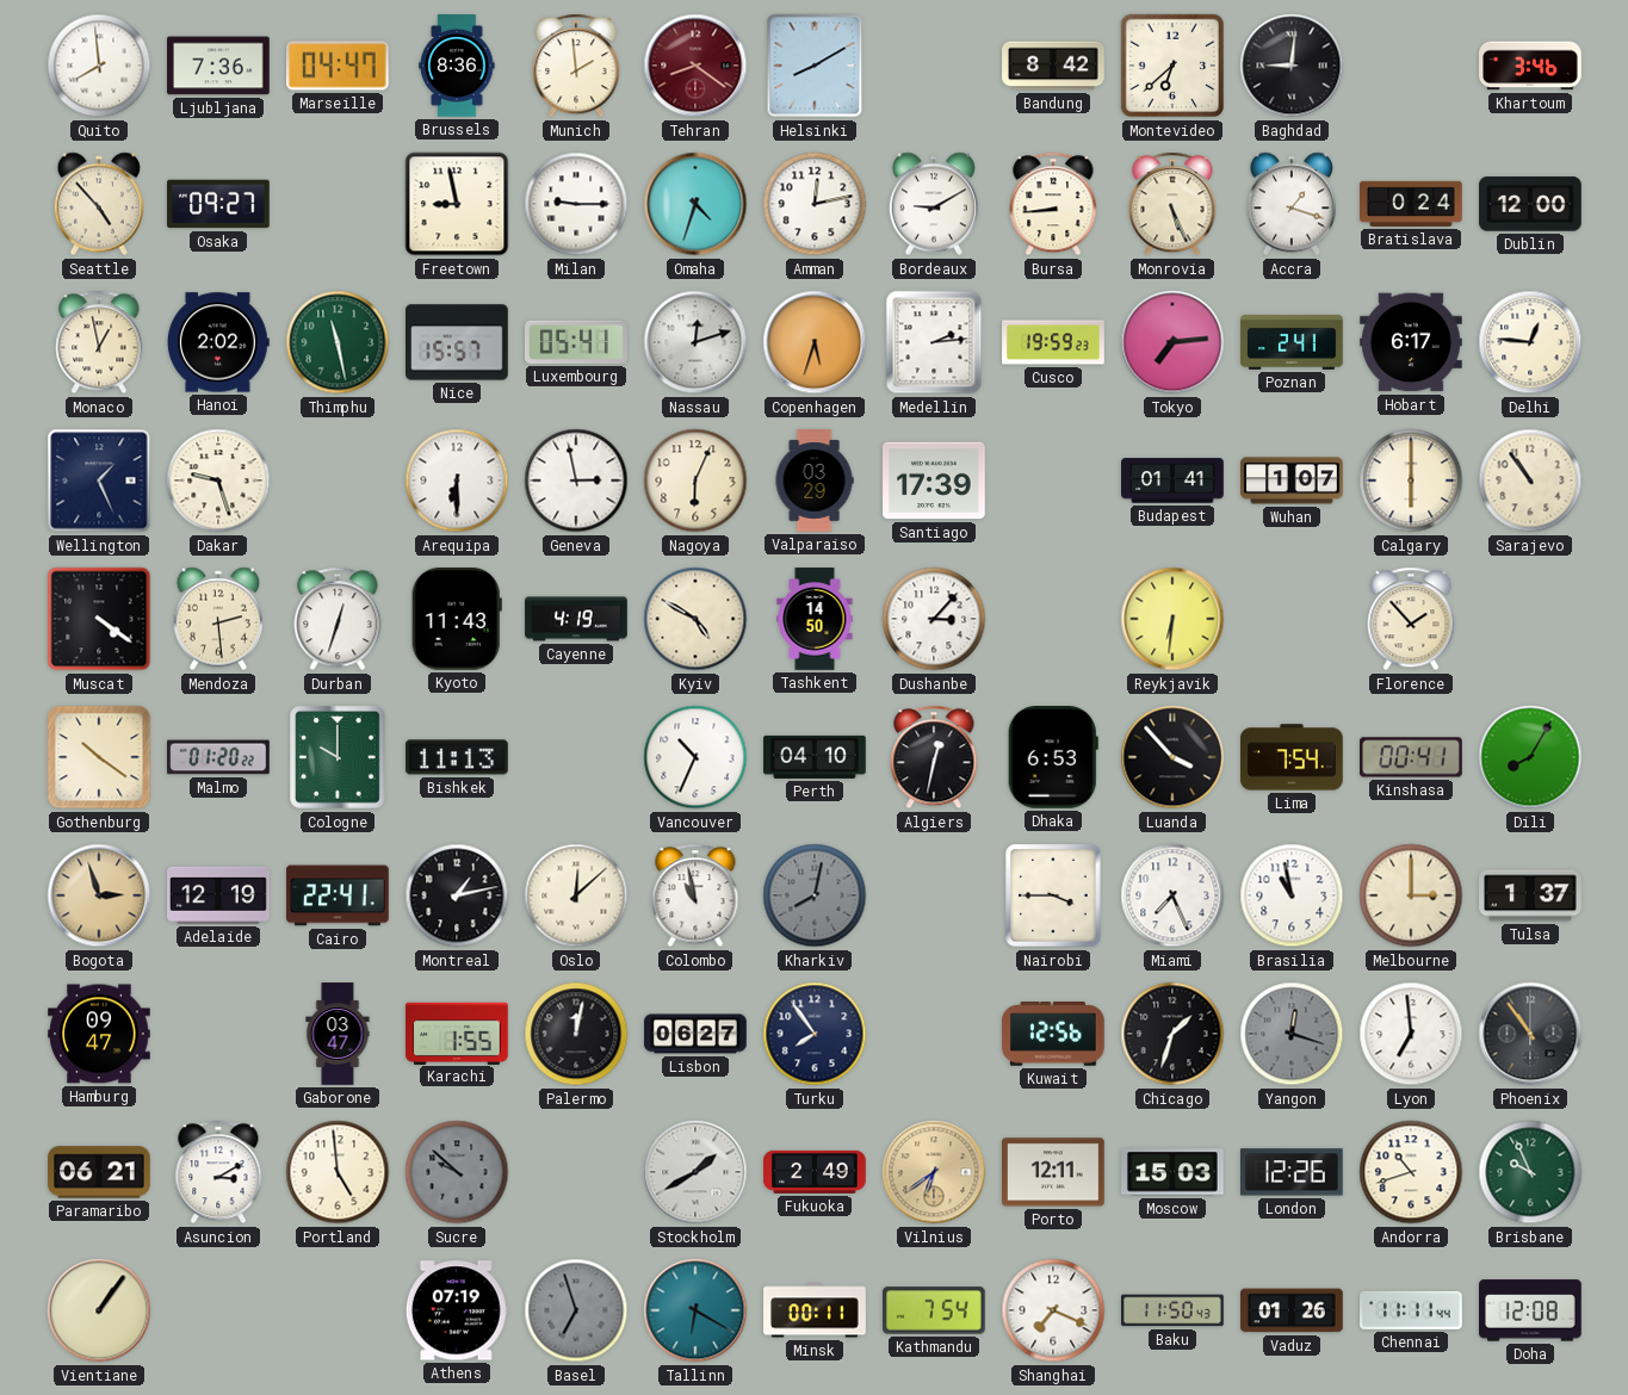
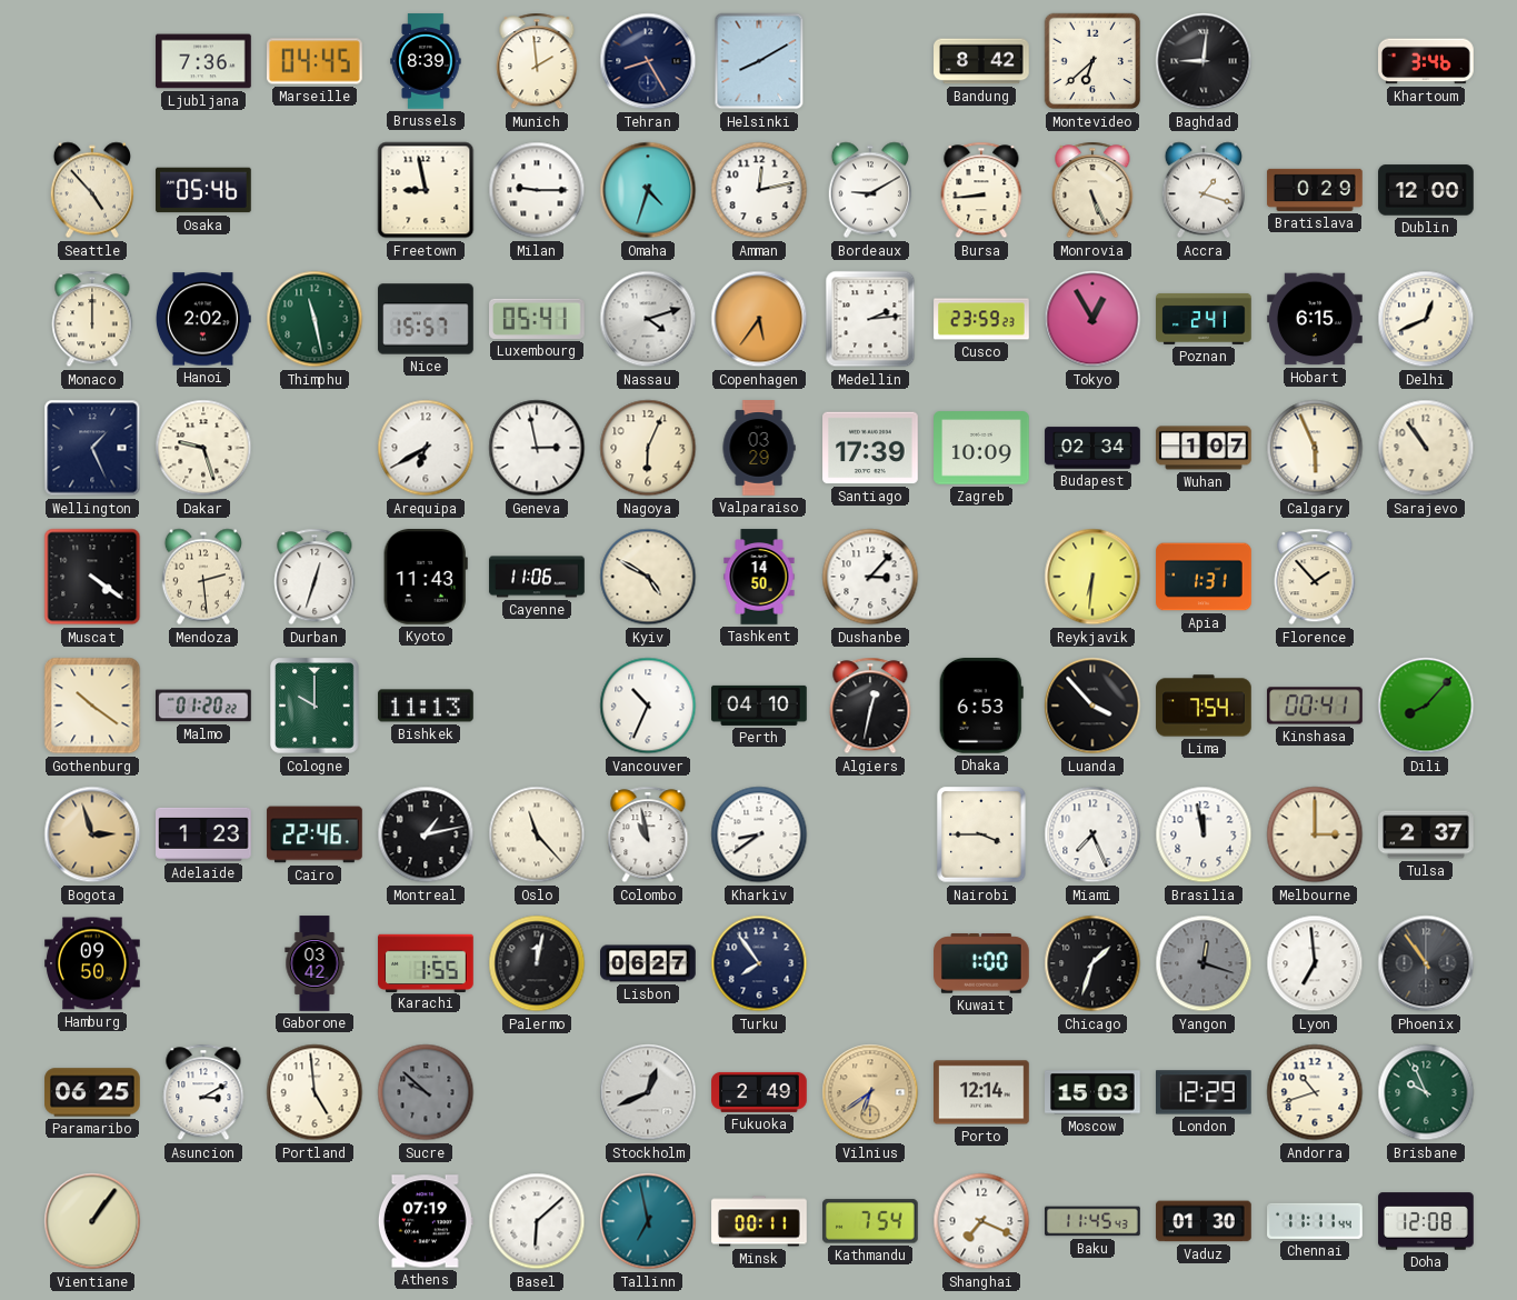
Quito: 7:59 -> none (99, 66)
Marseille: 04:47 -> 04:45 (316, 61)
Brussels: 8:36 -> 8:39 (426, 61)
Tehran: 8:21 -> 8:25 (648, 61)
Tehran dial: burgundy -> navy (648, 61)
Osaka: 09:27 -> 05:46 (203, 190)
Bratislava: 0:24 -> 0:29 (1315, 190)
Monaco: 12:58 -> 12:00 (92, 319)
Nassau: 12:12 -> 4:12 (648, 319)
Copenhagen: 5:33 -> 5:36 (759, 319)
Cusco: 19:59 -> 23:59 (981, 319)
Tokyo: 7:14 -> 12:55 (1092, 319)
Hobart: 6:17 -> 6:15 (1315, 319)
Delhi: 12:46 -> 12:41 (1426, 319)
Arequipa: 6:30 -> 6:40 (426, 448)
Zagreb: none -> 10:09 (981, 448)
Budapest: 01:41 -> 02:34 (1092, 448)
Calgary: 6:00 -> 5:56 (1315, 448)
Cayenne: 4:19 -> 11:06 (537, 577)
Apia: none -> 1:31 (1204, 577)
Dili: 8:05 -> 8:07 (1426, 706)
Adelaide: 12:19 -> 1:23 (203, 834)
Cairo: 22:41 -> 22:46 (315, 834)
Oslo: 12:08 -> 11:23 (537, 834)
Kharkiv: 8:02 -> 8:39 (759, 834)
Kharkiv dial: grey -> white (759, 834)
Brasilia: 10:58 -> 11:58 (1204, 834)
Tulsa: 1:37 -> 2:37 (1426, 834)
Hamburg: 09:47 -> 09:50 (92, 963)
Gaborone: 03:47 -> 03:42 (315, 963)
Kuwait: 12:56 -> 1:00 (981, 963)
Paramaribo: 06:21 -> 06:25 (92, 1092)
Stockholm: 1:40 -> 12:41 (648, 1092)
Porto: 12:11 -> 12:14 (981, 1092)
London: 12:26 -> 12:29 (1205, 1092)
Basel: 6:57 -> 6:08 (537, 1221)
Basel dial: grey -> white (537, 1221)
Tallinn: 6:20 -> 6:58 (648, 1221)
Baku: 11:50 -> 11:45 (1092, 1221)
Vaduz: 01:26 -> 01:30 (1204, 1221)
